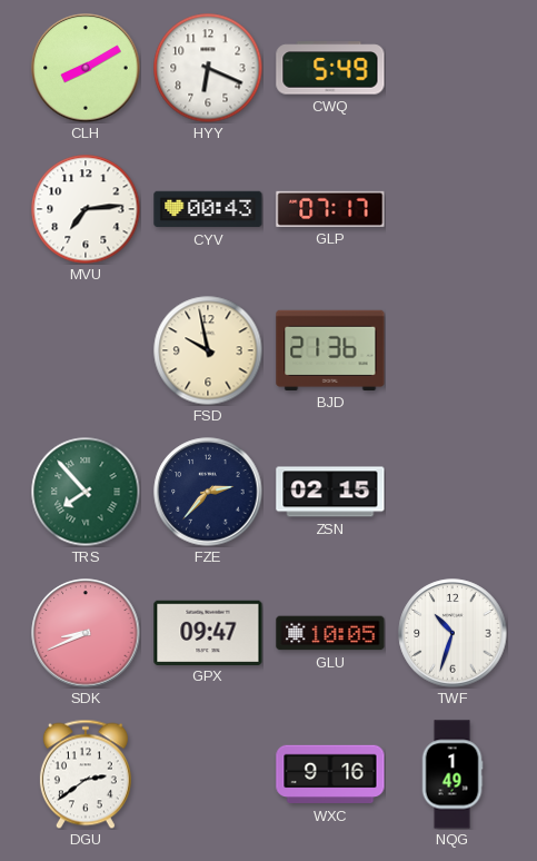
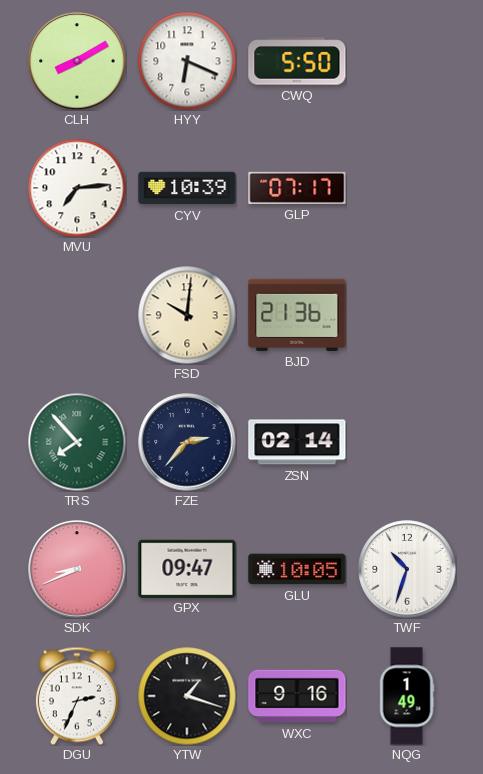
CWQ: 5:49 -> 5:50 (297, 61)
CYV: 00:43 -> 10:39 (187, 188)
FSD: 9:58 -> 10:01 (187, 315)
ZSN: 02:15 -> 02:14 (297, 442)
DGU: 2:39 -> 2:34 (77, 696)
YTW: none -> 1:18 (187, 696)
